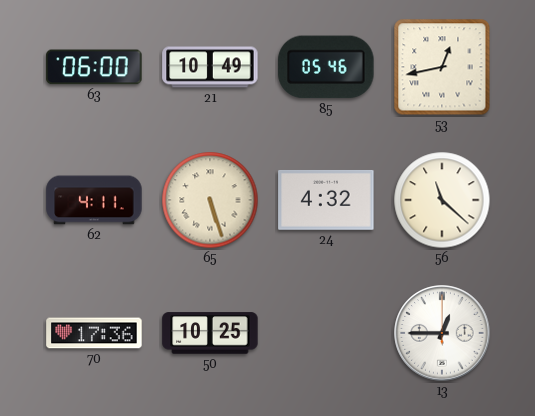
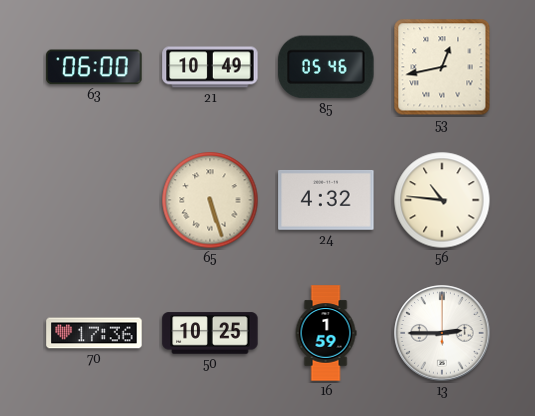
62: 4:11 -> none (94, 200)
56: 11:22 -> 10:46 (442, 200)
16: none -> 1:59 (326, 333)
13: 12:45 -> 2:45 (442, 333)
